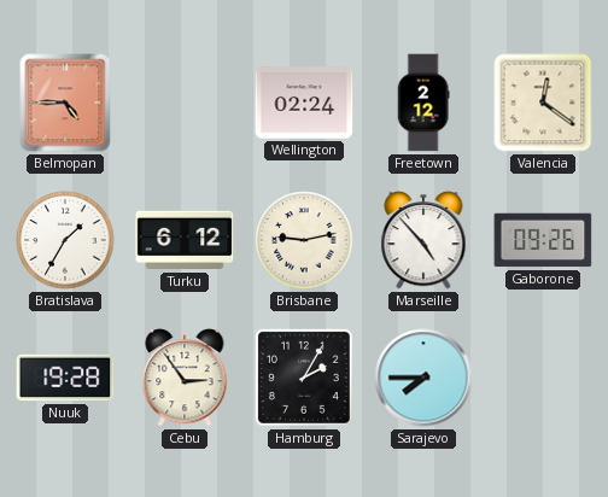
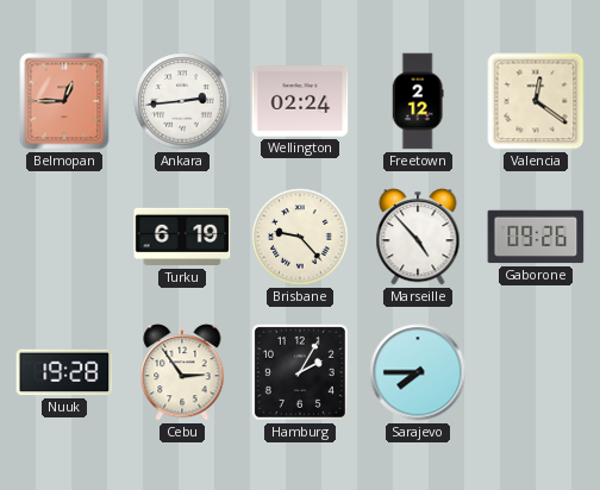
Belmopan: 4:45 -> 12:45 (64, 101)
Ankara: none -> 2:44 (182, 101)
Bratislava: 1:35 -> none (65, 240)
Turku: 6:12 -> 6:19 (182, 237)
Brisbane: 9:13 -> 9:23 (300, 237)
